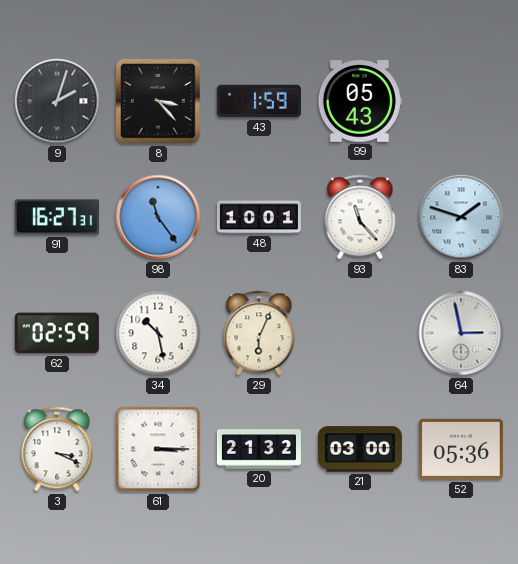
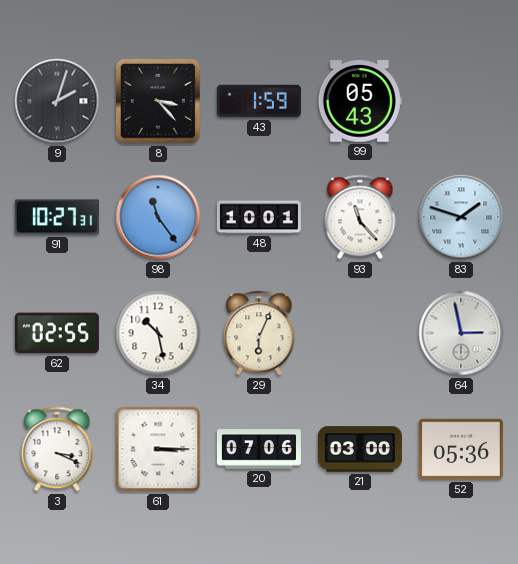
91: 16:27 -> 10:27 (57, 217)
62: 02:59 -> 02:55 (57, 333)
20: 21:32 -> 07:06 (259, 449)
